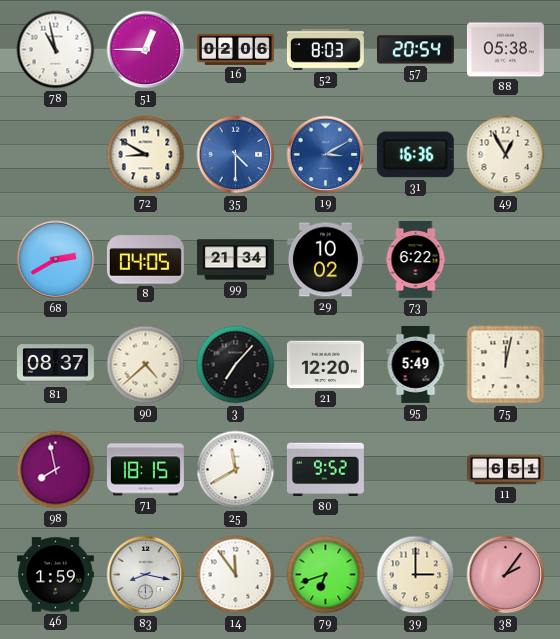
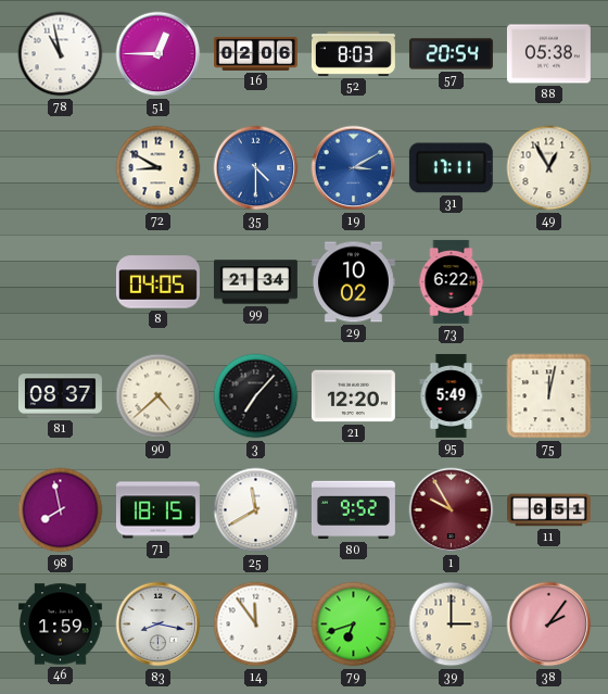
31: 16:36 -> 17:11 (451, 168)
68: 2:40 -> none (56, 260)
1: none -> 9:55 (452, 510)
